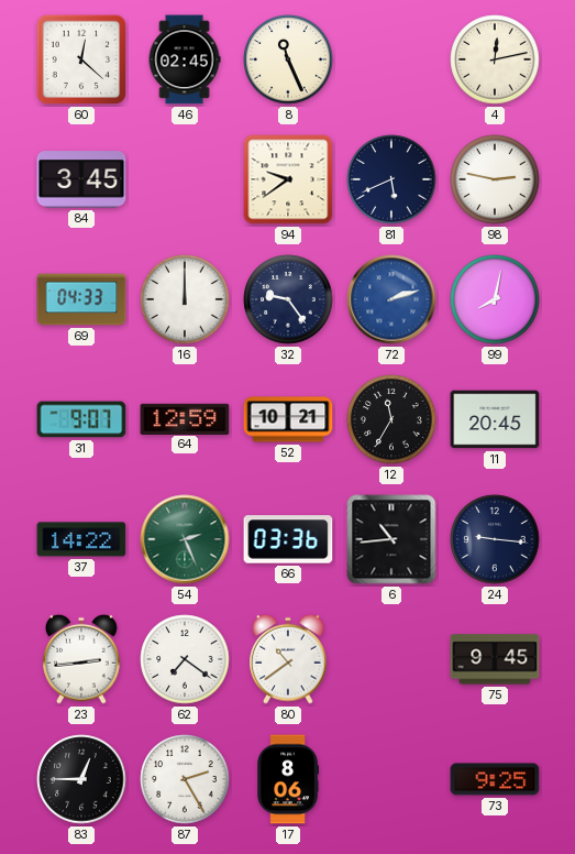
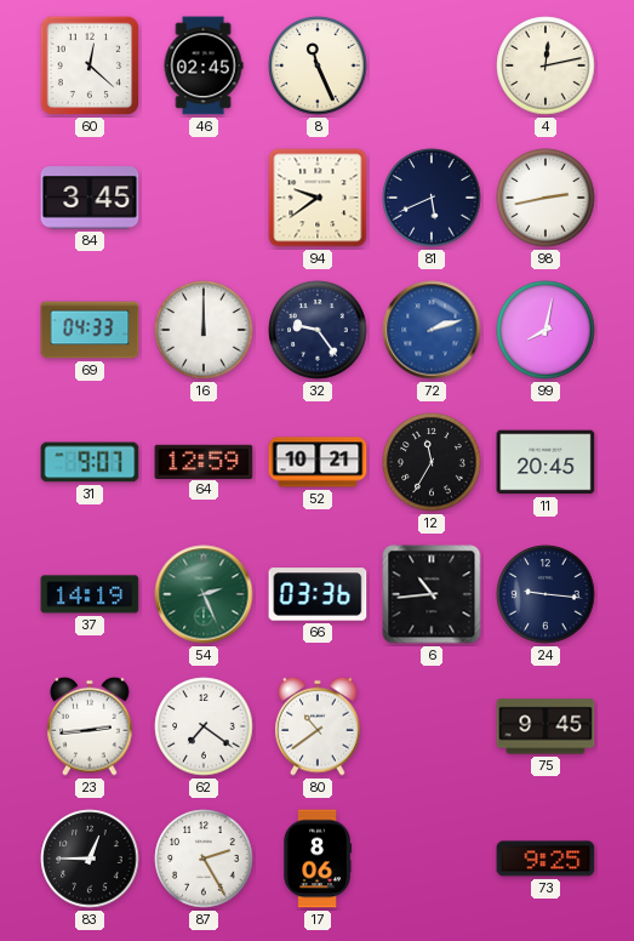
98: 2:47 -> 2:43 (546, 198)
37: 14:22 -> 14:19 (90, 594)
